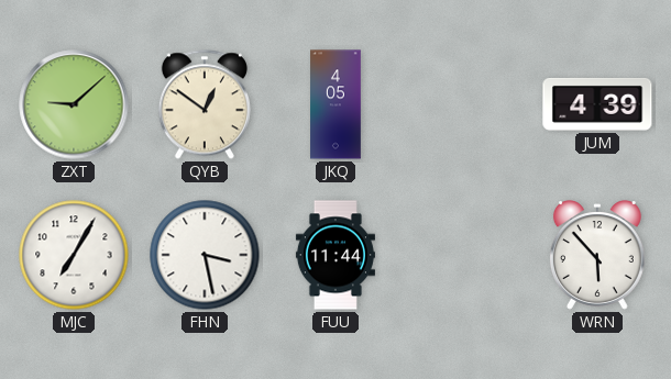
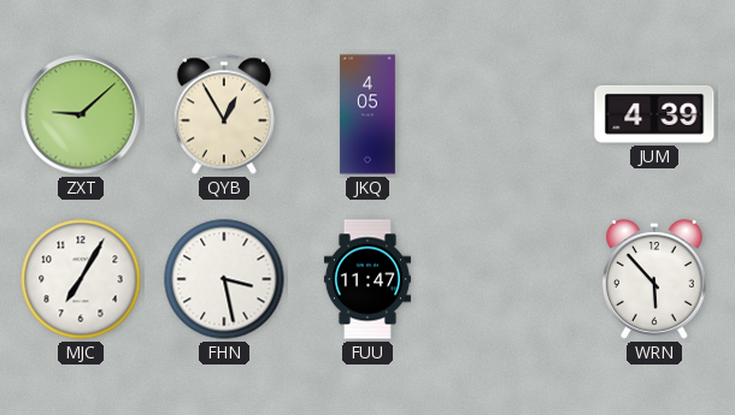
QYB: 12:51 -> 12:55 (224, 114)
FUU: 11:44 -> 11:47 (367, 279)
